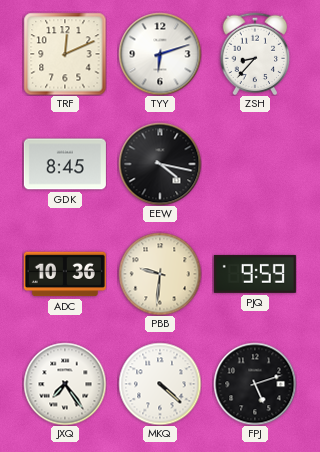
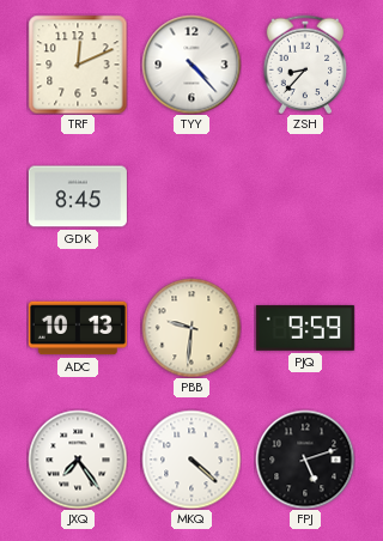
TYY: 6:12 -> 4:23 (191, 65)
EEW: 4:17 -> none (160, 164)
ADC: 10:36 -> 10:13 (78, 328)
